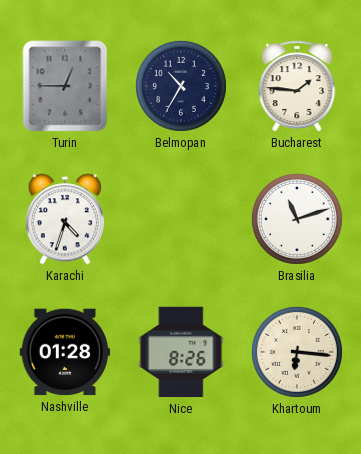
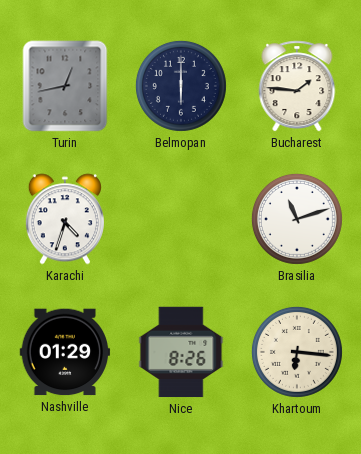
Turin: 12:45 -> 12:43 (65, 86)
Belmopan: 10:35 -> 6:00 (181, 86)
Nashville: 01:28 -> 01:29 (65, 352)
